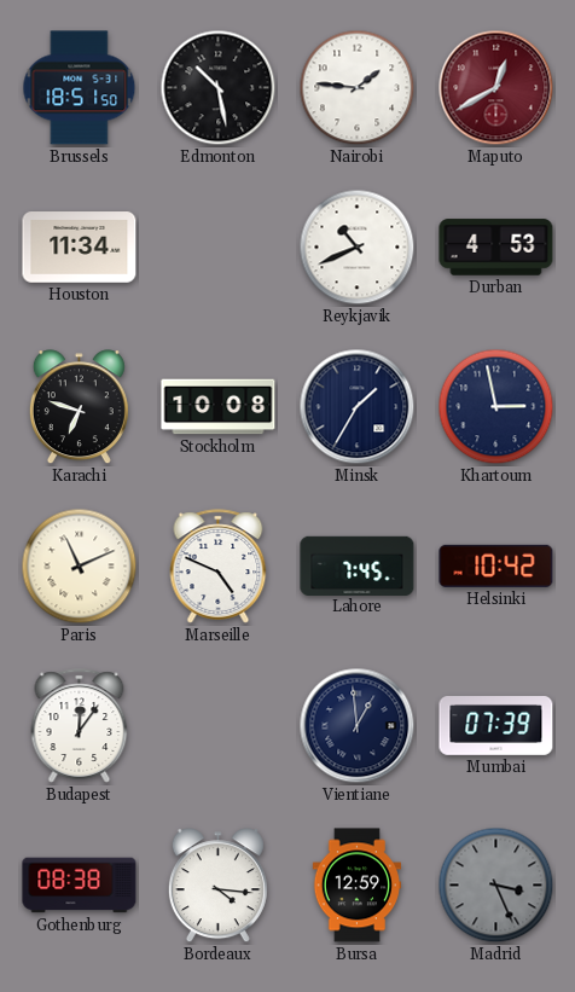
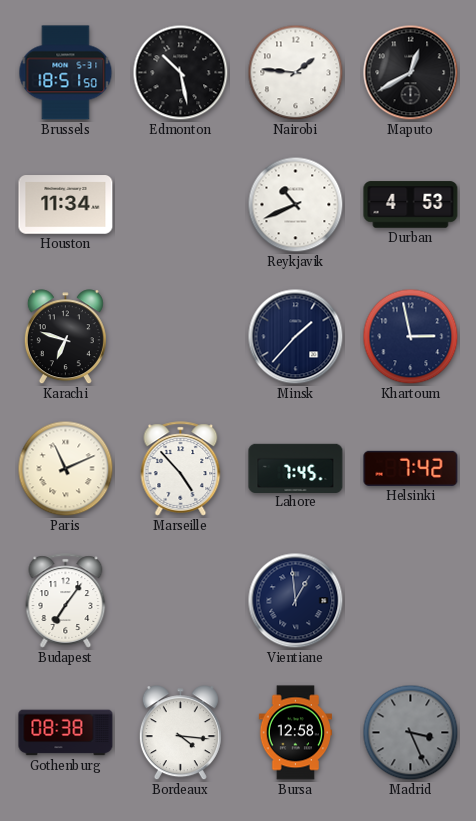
Maputo dial: burgundy -> black (411, 73)
Stockholm: 10:08 -> none (219, 407)
Minsk: 1:35 -> 1:37 (296, 337)
Marseille: 4:49 -> 4:53 (181, 469)
Helsinki: 10:42 -> 7:42 (411, 468)
Budapest: 12:06 -> 7:06 (66, 601)
Mumbai: 07:39 -> none (496, 726)
Bursa: 12:59 -> 12:58 (295, 733)
